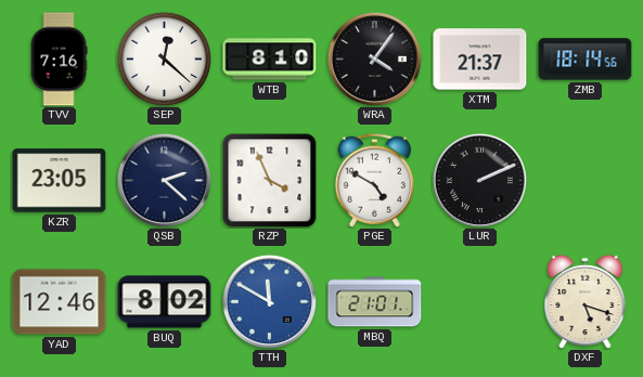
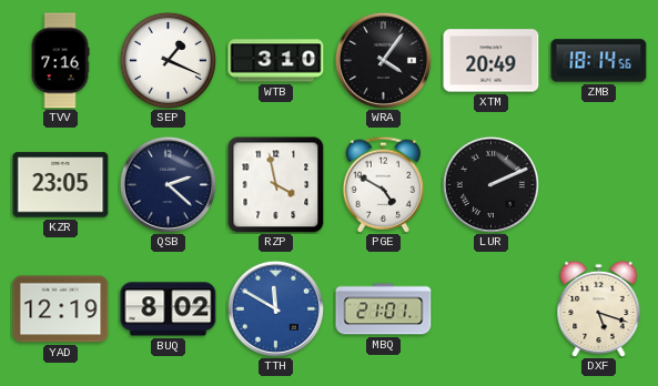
SEP: 12:22 -> 1:19 (168, 60)
WTB: 8:10 -> 3:10 (276, 61)
XTM: 21:37 -> 20:49 (492, 61)
RZP: 3:56 -> 3:58 (276, 185)
YAD: 12:46 -> 12:19 (61, 309)
